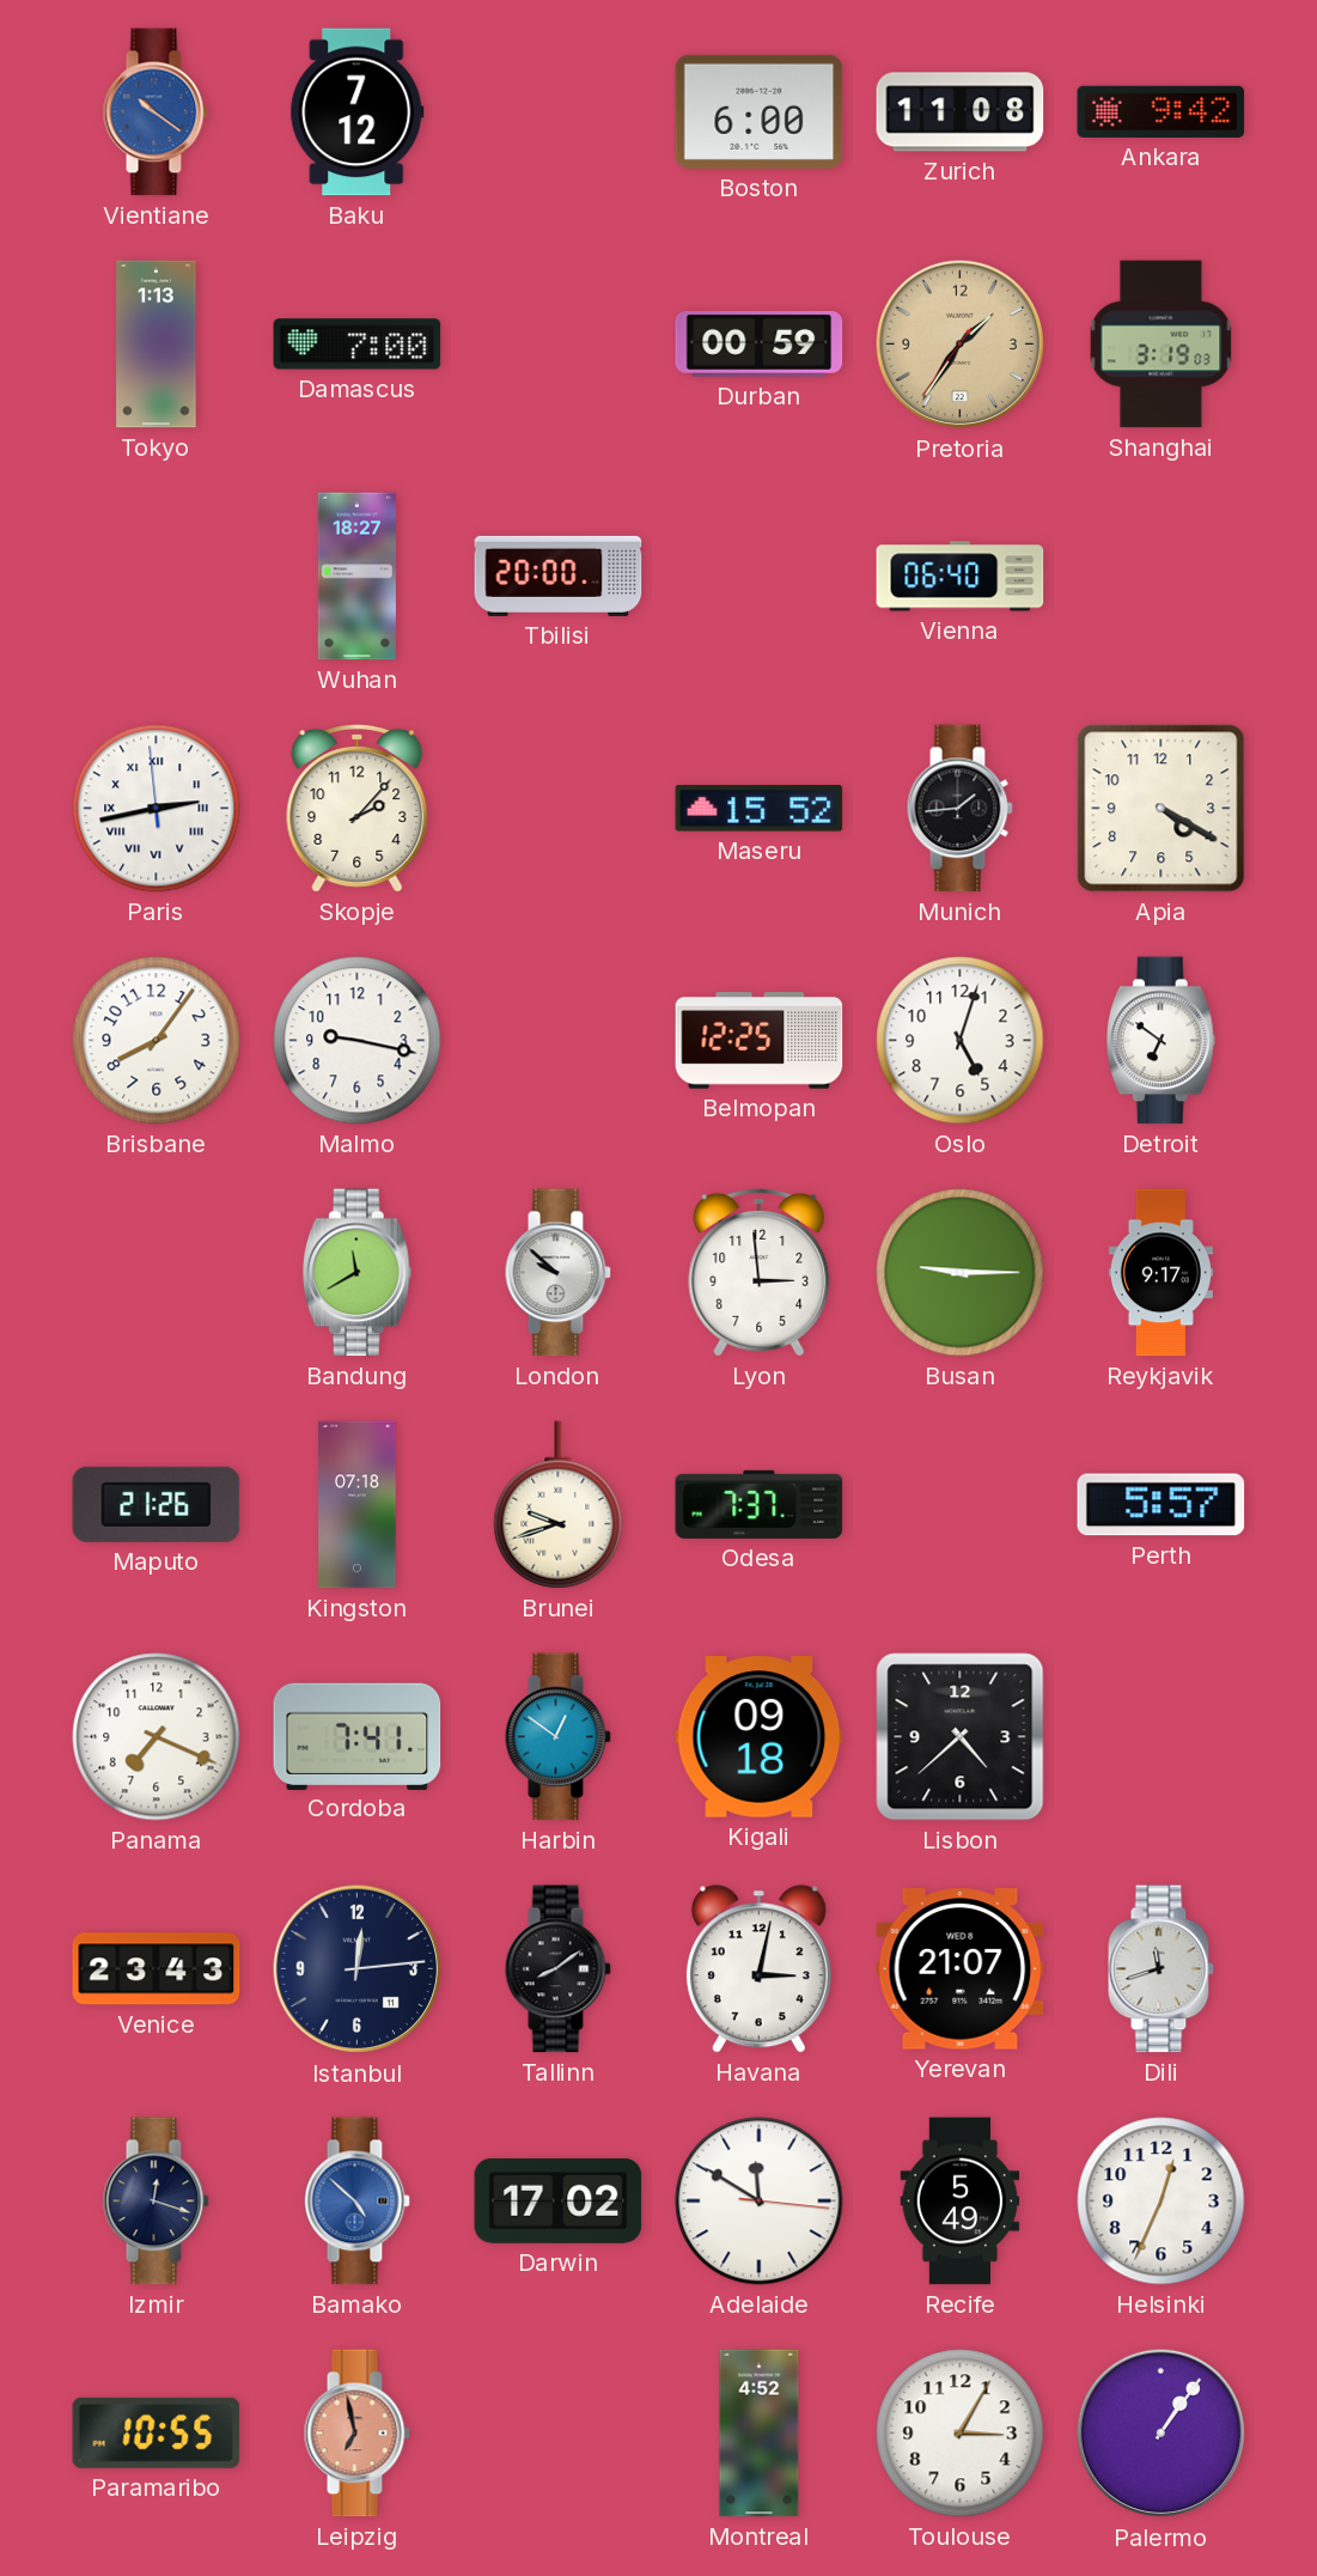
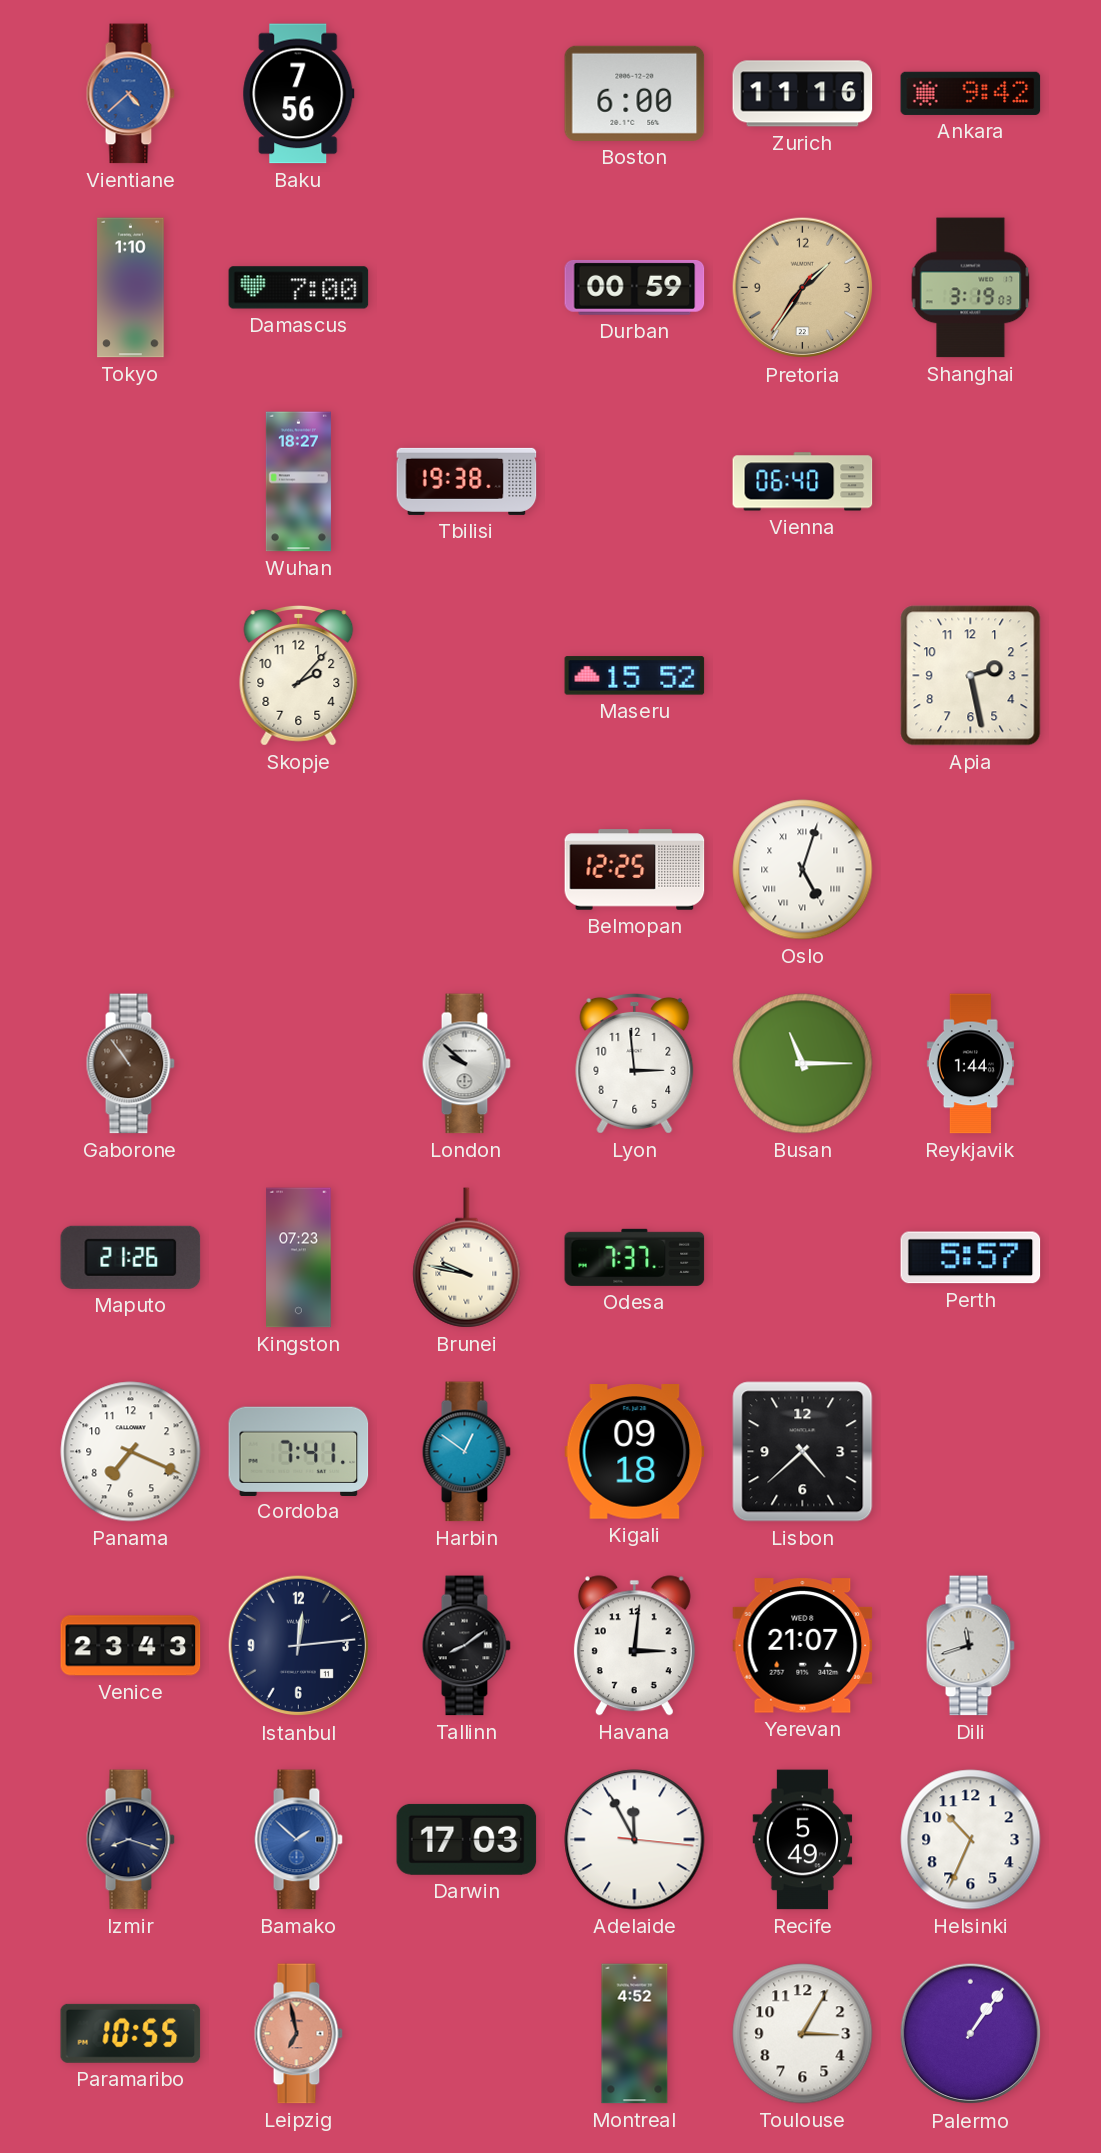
Vientiane: 10:21 -> 4:38 (130, 94)
Baku: 7:12 -> 7:56 (299, 94)
Zurich: 11:08 -> 11:16 (803, 94)
Tokyo: 1:13 -> 1:10 (131, 288)
Tbilisi: 20:00 -> 19:38 (467, 481)
Paris: 2:42 -> none (157, 809)
Munich: 1:44 -> none (959, 809)
Apia: 4:20 -> 2:28 (971, 676)
Brisbane: 8:06 -> none (157, 1041)
Malmo: 9:17 -> none (358, 1041)
Oslo numerals: Arabic -> Roman (803, 870)
Detroit: 6:51 -> none (1160, 1041)
Gaborone: none -> 10:54 (130, 1064)
Bandung: 11:40 -> none (356, 1273)
Busan: 9:15 -> 11:15 (803, 1064)
Reykjavik: 9:17 -> 1:44 (970, 1064)
Kingston: 07:18 -> 07:23 (299, 1258)
Brunei: 9:42 -> 9:47 (467, 1258)
Havana: 3:02 -> 3:01 (634, 1646)
Izmir: 12:18 -> 8:18 (130, 1840)
Bamako: 4:52 -> 1:52 (298, 1840)
Darwin: 17:02 -> 17:03 (467, 1839)
Adelaide: 11:50 -> 11:55 (635, 1840)
Helsinki: 12:34 -> 10:34 (971, 1840)
